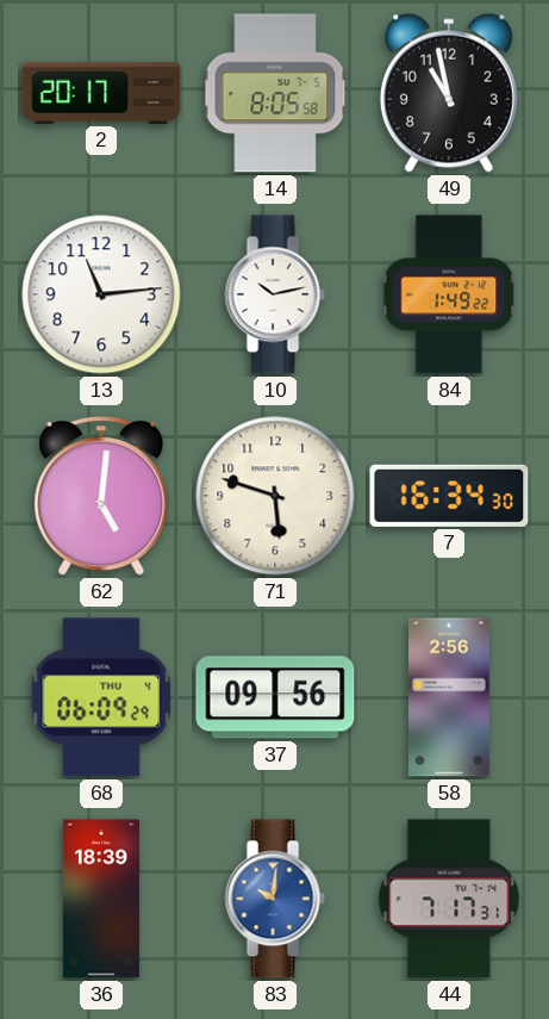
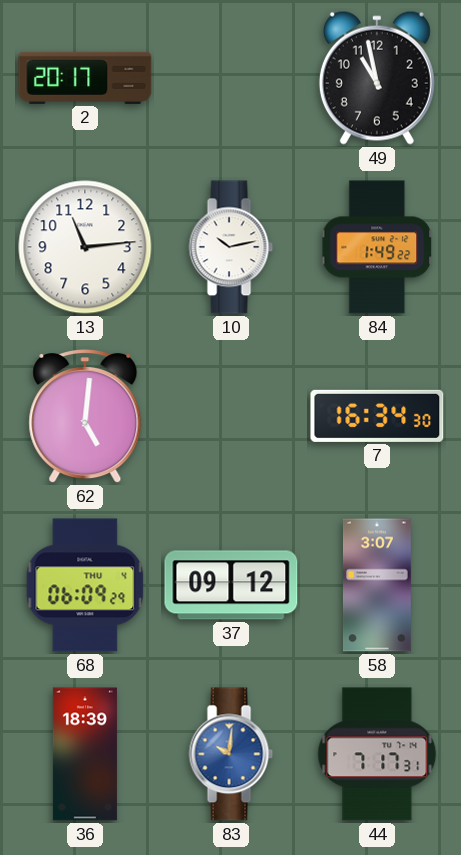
14: 8:05 -> none (275, 93)
71: 5:48 -> none (275, 496)
37: 09:56 -> 09:12 (231, 585)
58: 2:56 -> 3:07 (377, 585)
